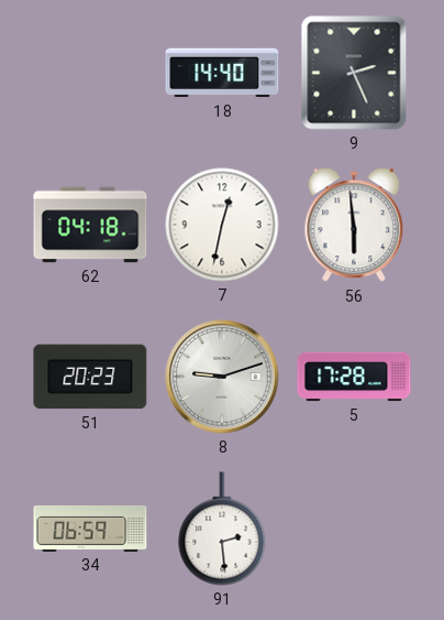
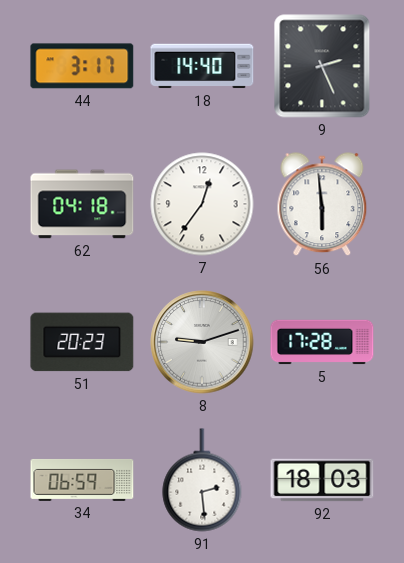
44: none -> 3:17 (82, 66)
7: 12:32 -> 12:36 (202, 204)
92: none -> 18:03 (322, 480)
